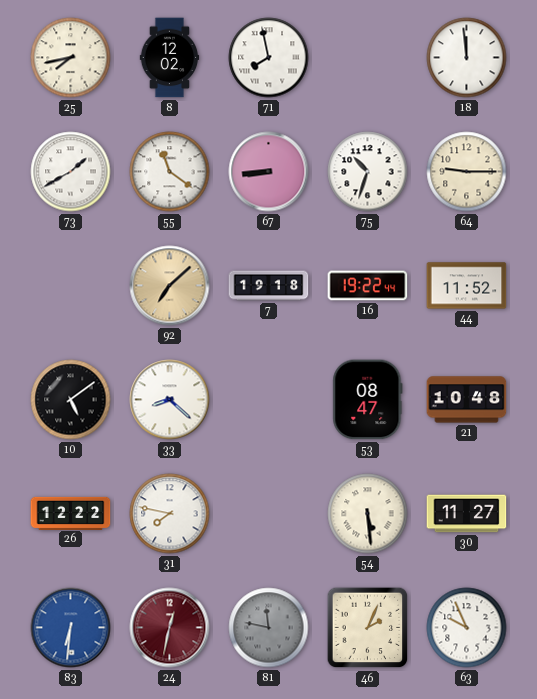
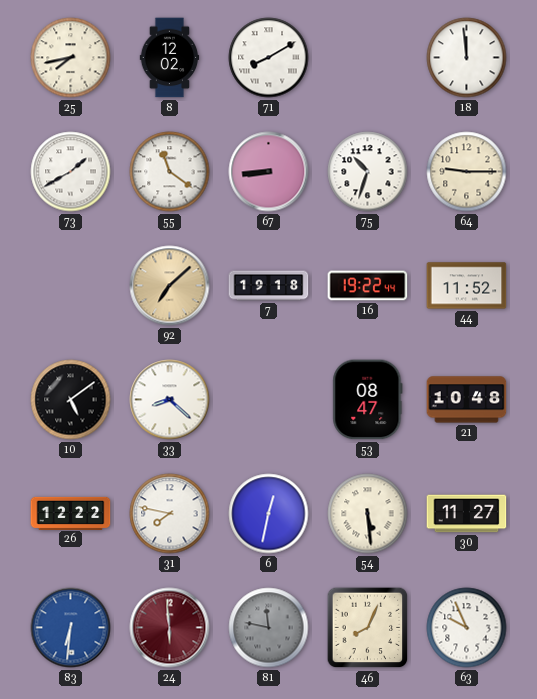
71: 7:58 -> 8:10 (269, 58)
6: none -> 12:32 (269, 514)
24: 12:32 -> 5:59 (170, 628)
46: 2:04 -> 8:04 (368, 628)
